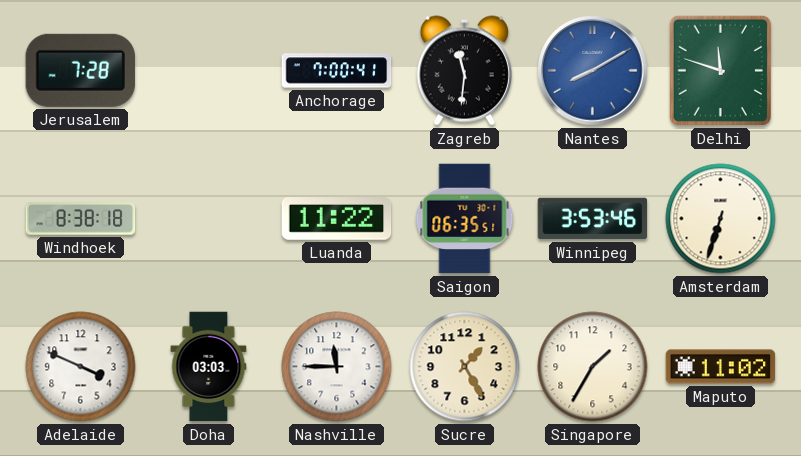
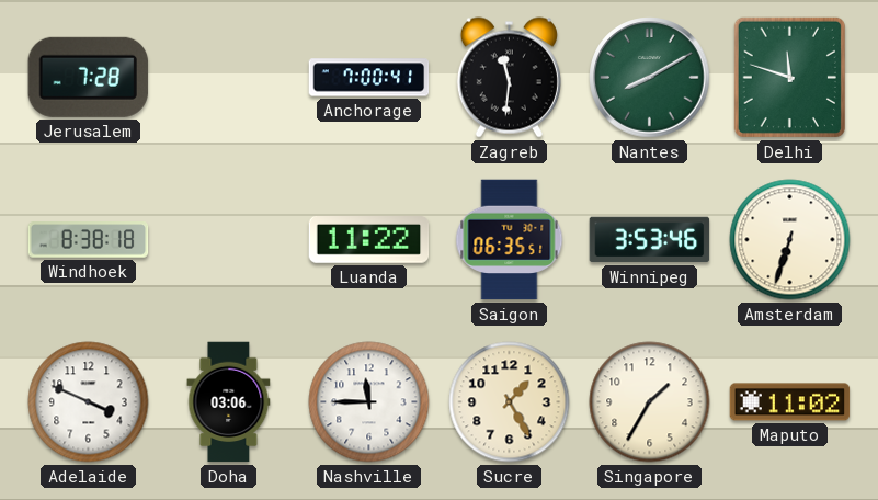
Nantes dial: blue -> green (650, 78)
Doha: 03:03 -> 03:06 (229, 402)
